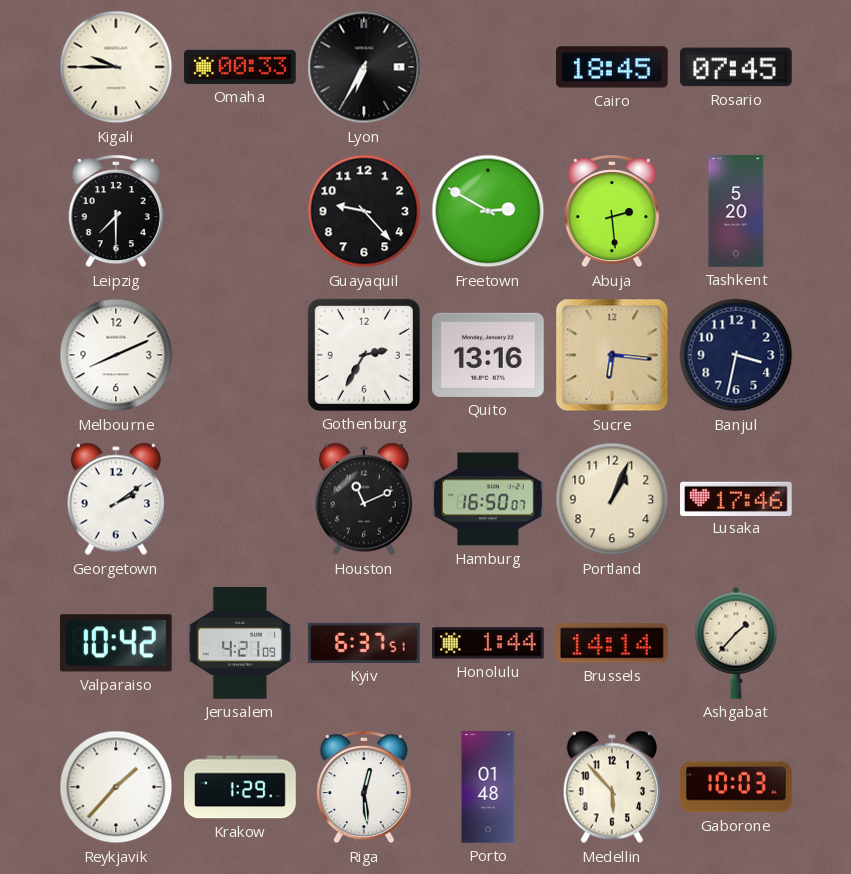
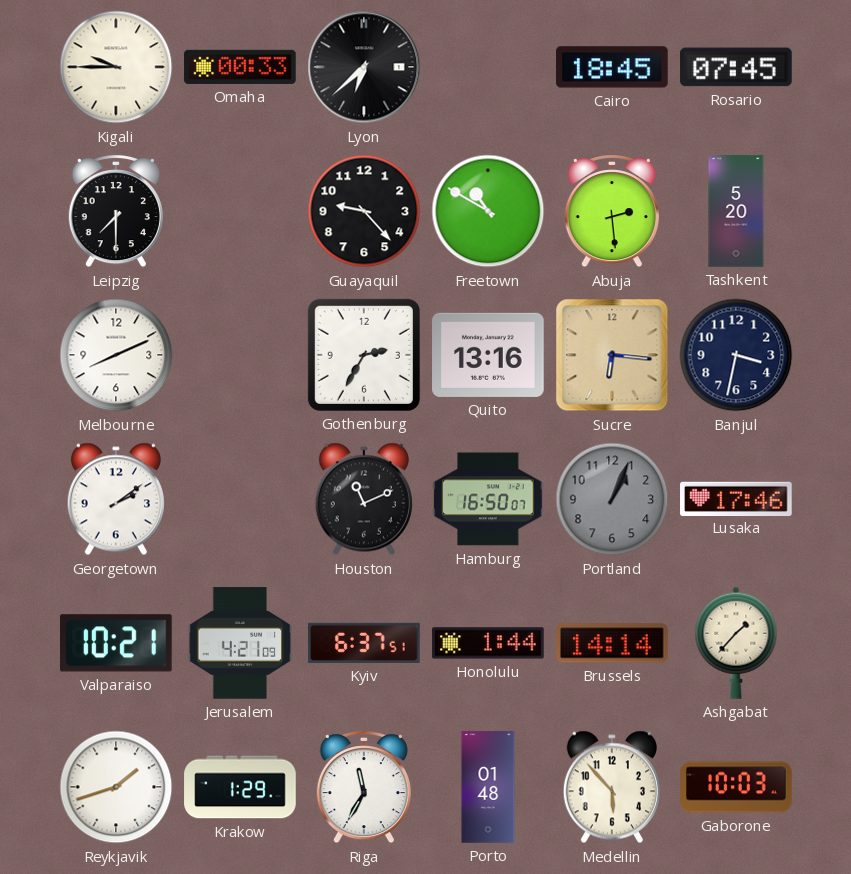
Lyon: 6:35 -> 6:38 (364, 67)
Freetown: 2:50 -> 10:50 (488, 211)
Portland dial: cream -> grey (612, 499)
Valparaiso: 10:42 -> 10:21 (117, 643)
Reykjavik: 1:37 -> 1:42 (116, 787)
Riga: 12:29 -> 11:35 (364, 788)
